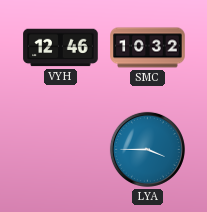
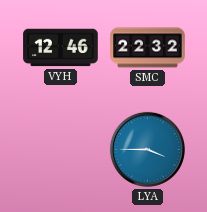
SMC: 10:32 -> 22:32 (148, 48)
